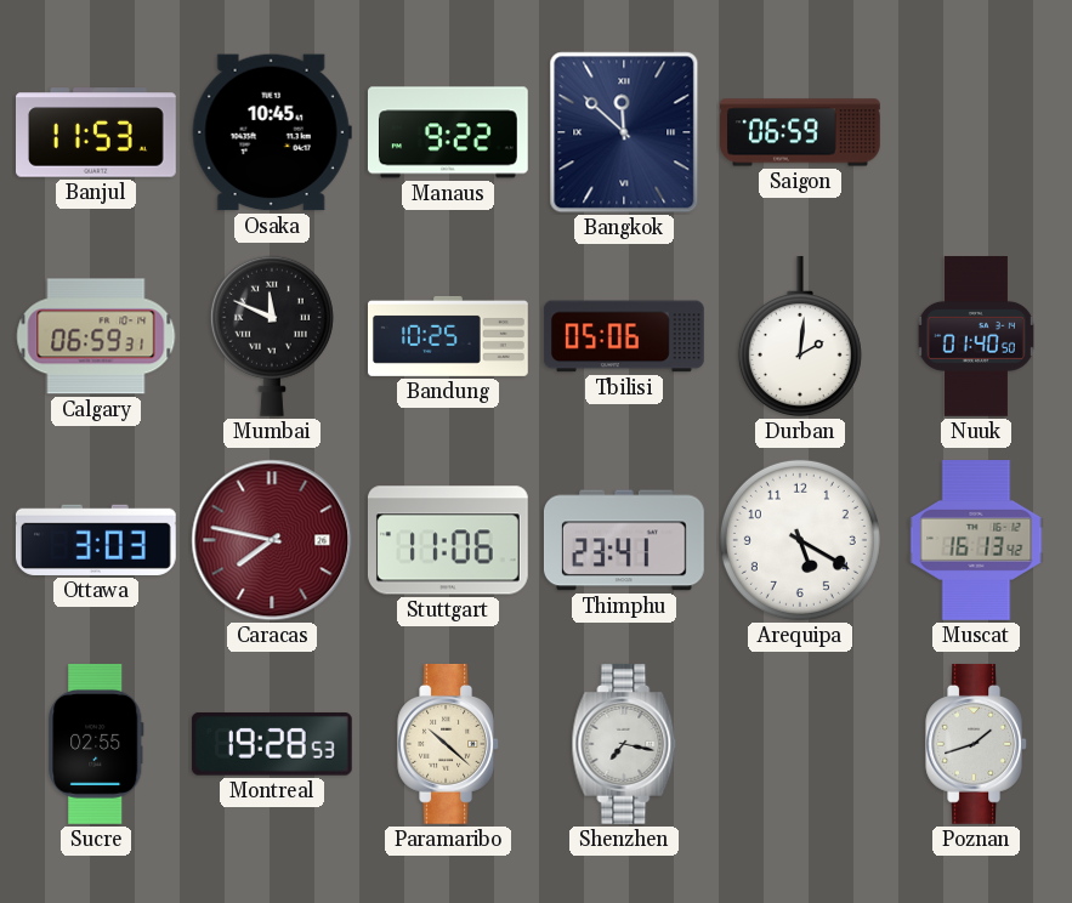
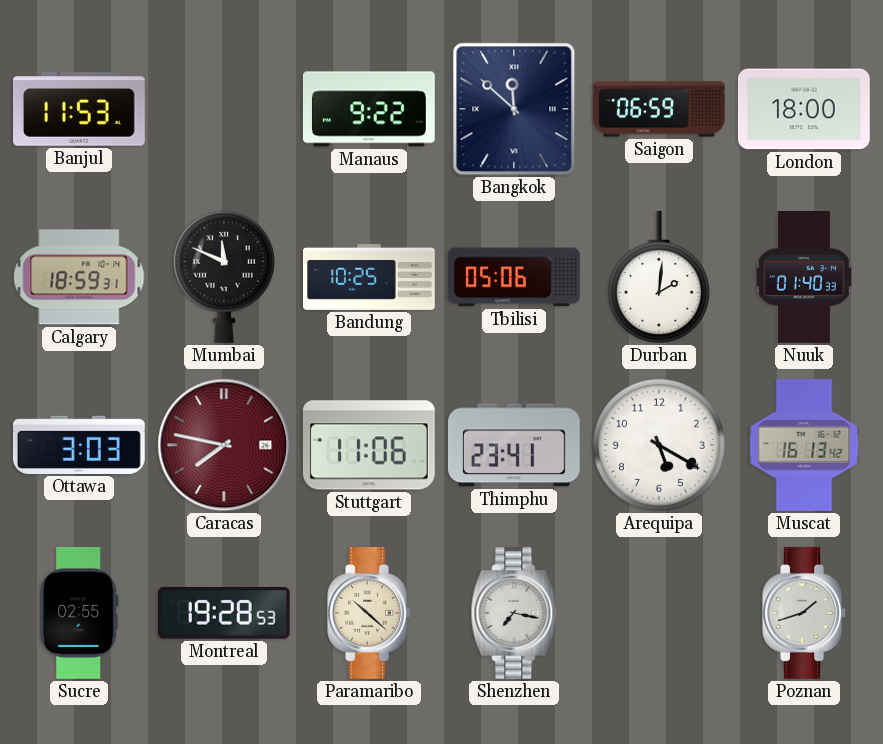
Osaka: 10:45 -> none (272, 132)
London: none -> 18:00 (804, 109)
Calgary: 06:59 -> 18:59 (79, 277)
Nuuk: 01:40:50 -> 01:40:33 (804, 278)
